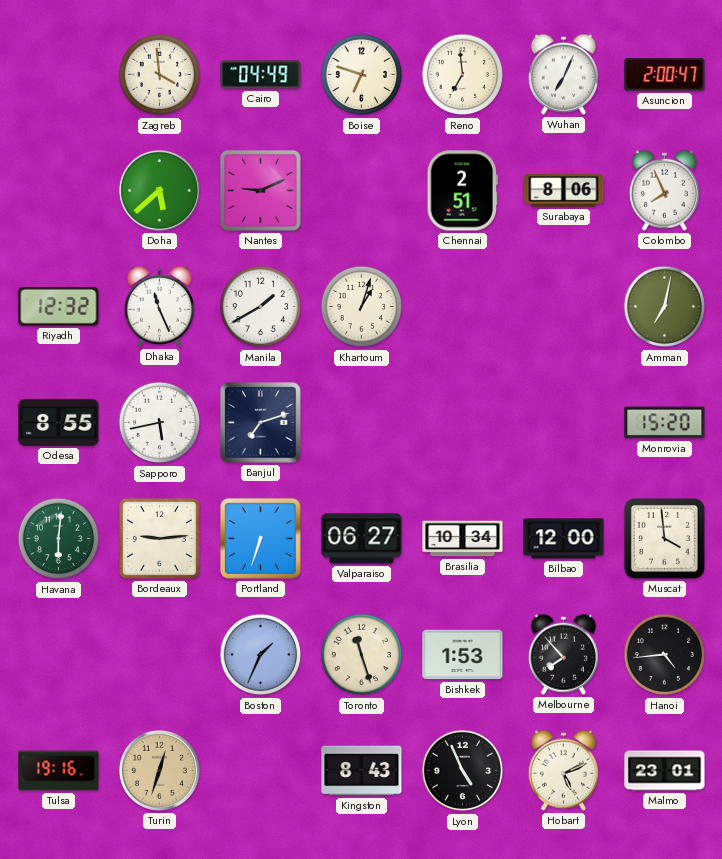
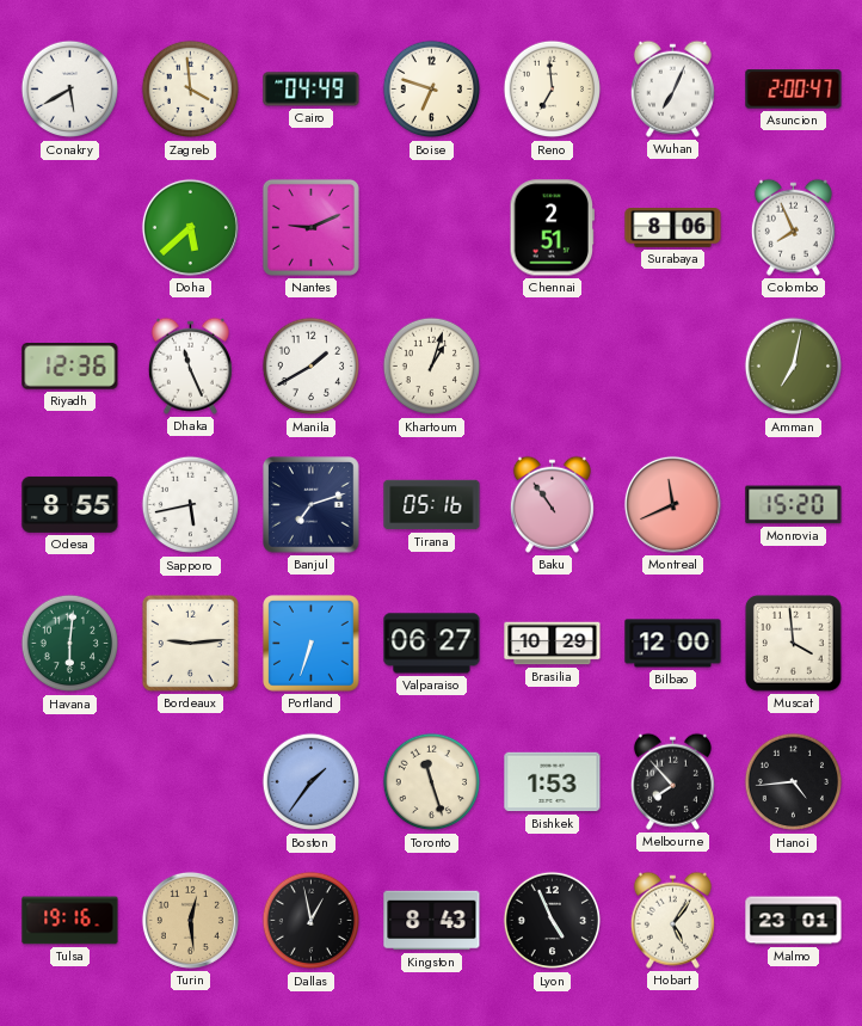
Conakry: none -> 5:40 (70, 90)
Riyadh: 12:32 -> 12:36 (70, 367)
Tirana: none -> 05:16 (432, 505)
Baku: none -> 10:54 (552, 504)
Montreal: none -> 11:41 (672, 504)
Brasilia: 10:34 -> 10:29 (553, 644)
Boston: 1:34 -> 1:36 (312, 782)
Turin: 12:33 -> 12:29 (190, 920)
Dallas: none -> 12:58 (312, 921)
Hobart: 5:11 -> 5:06 (672, 920)
